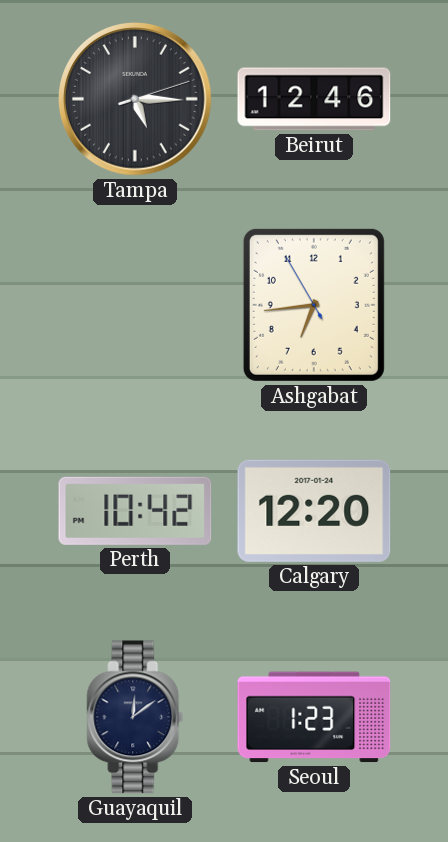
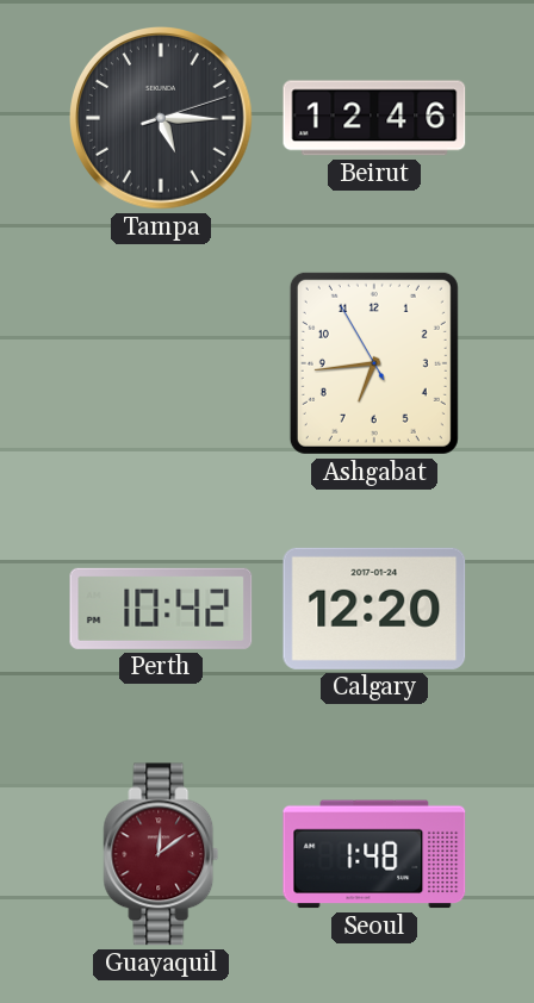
Guayaquil dial: navy -> burgundy (161, 854)
Seoul: 1:23 -> 1:48 (374, 854)
